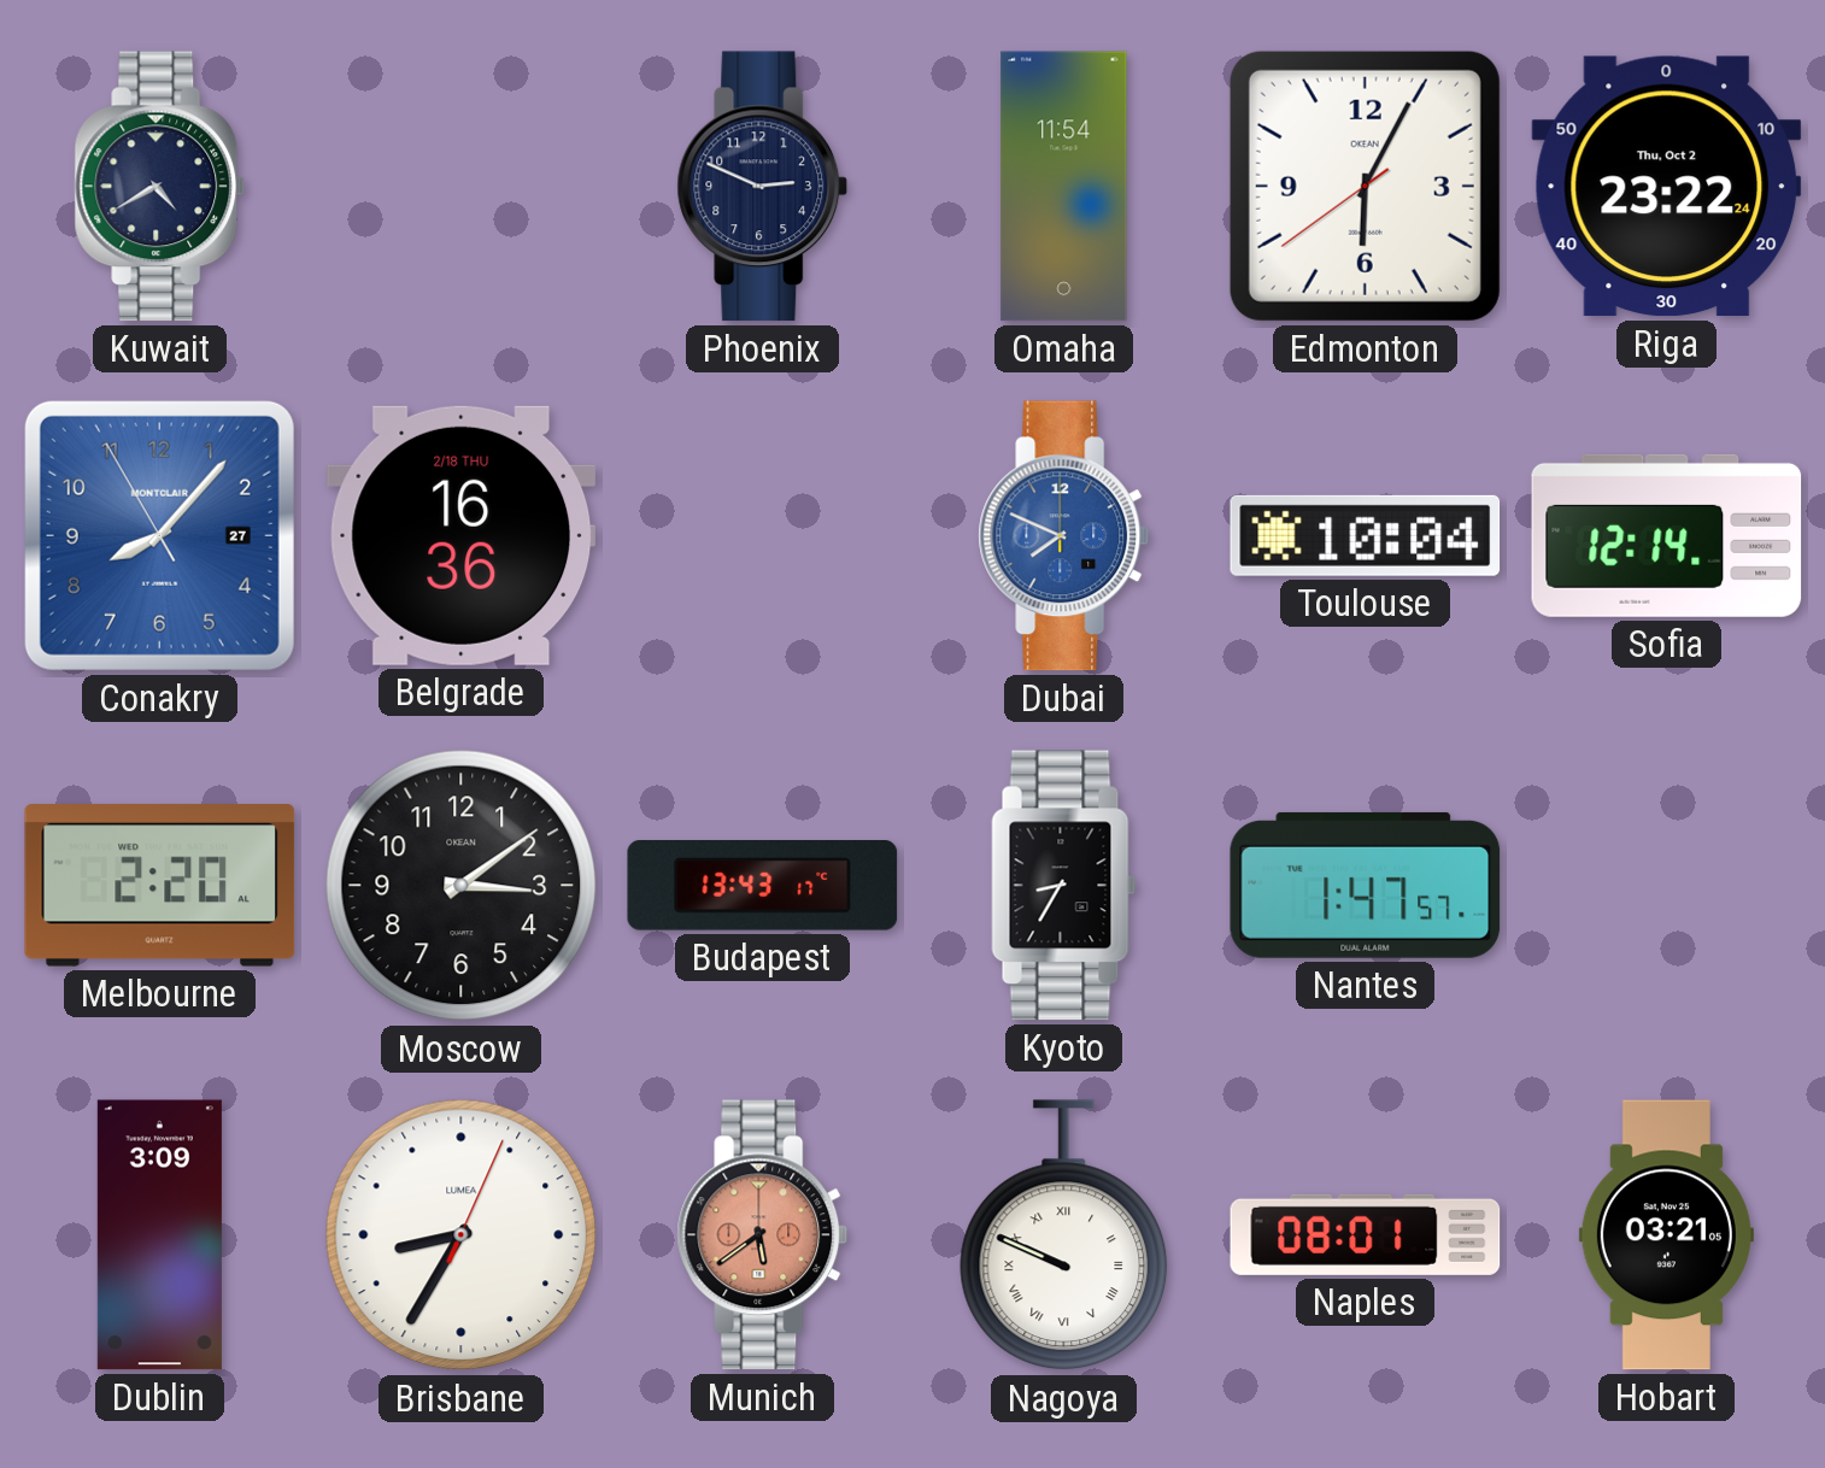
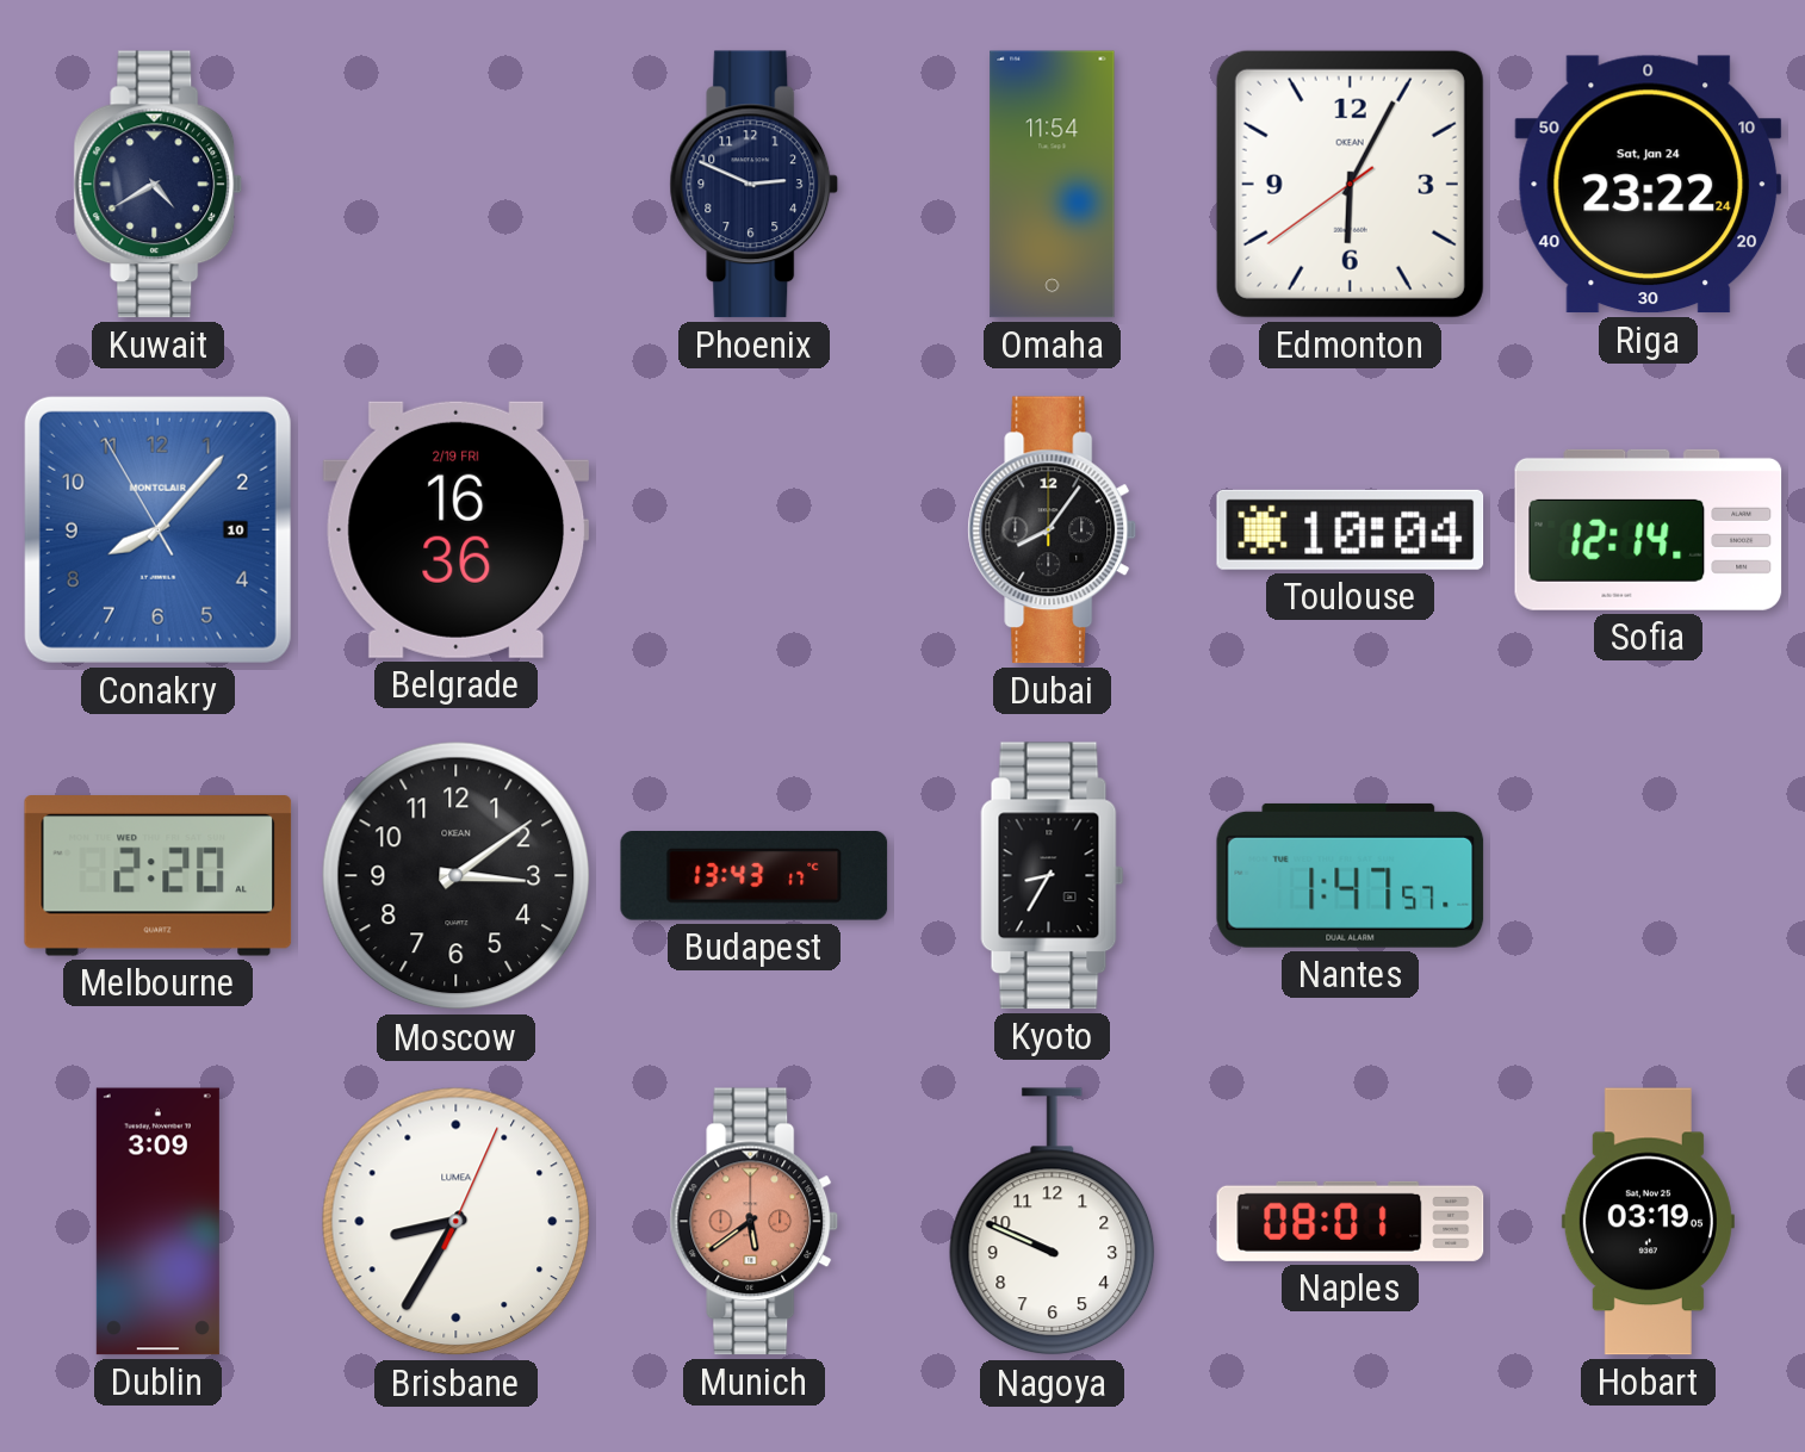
Riga date: Thu, Oct 2 -> Sat, Jan 24 (1649, 185)
Conakry date: 27 -> 10 (157, 529)
Belgrade date: 2/18 THU -> 2/19 FRI (457, 529)
Dubai: 7:49 -> 8:06 (1053, 530)
Dubai dial: blue -> black (1053, 530)
Nagoya numerals: Roman -> Arabic (1053, 1222)
Hobart: 03:21 -> 03:19 (1648, 1222)
